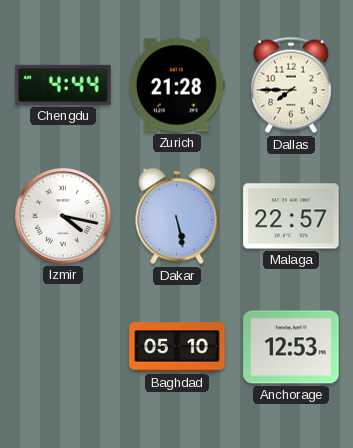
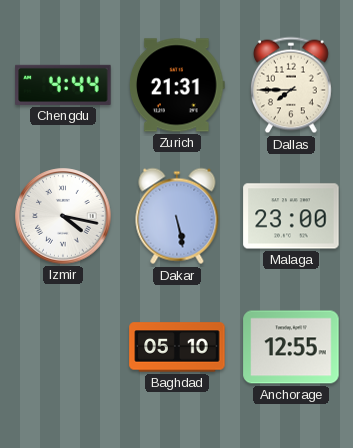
Zurich: 21:28 -> 21:31 (177, 85)
Malaga: 22:57 -> 23:00 (291, 216)
Anchorage: 12:53 -> 12:55 (291, 347)
